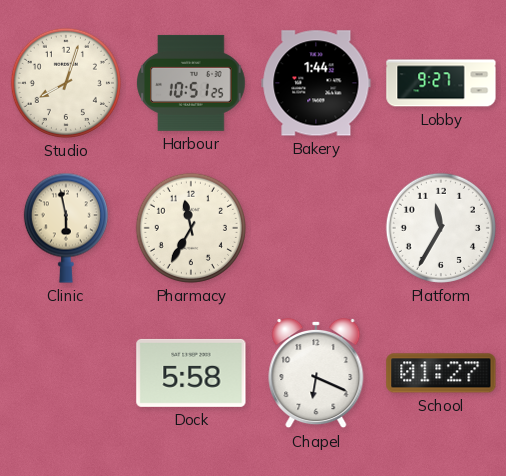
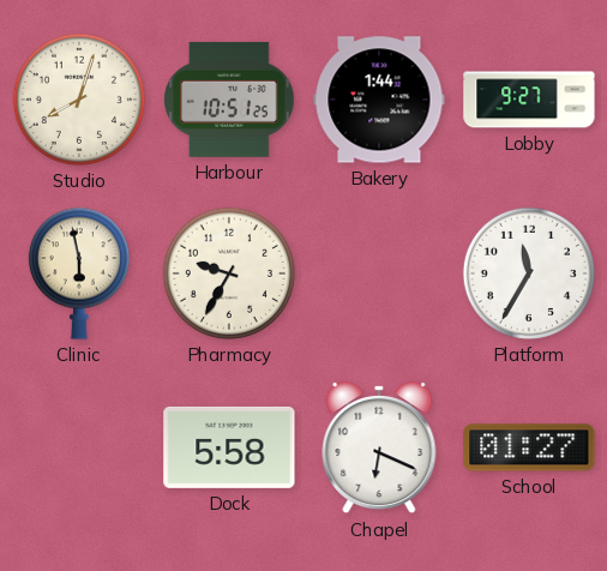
Pharmacy: 11:35 -> 9:35 (229, 274)
